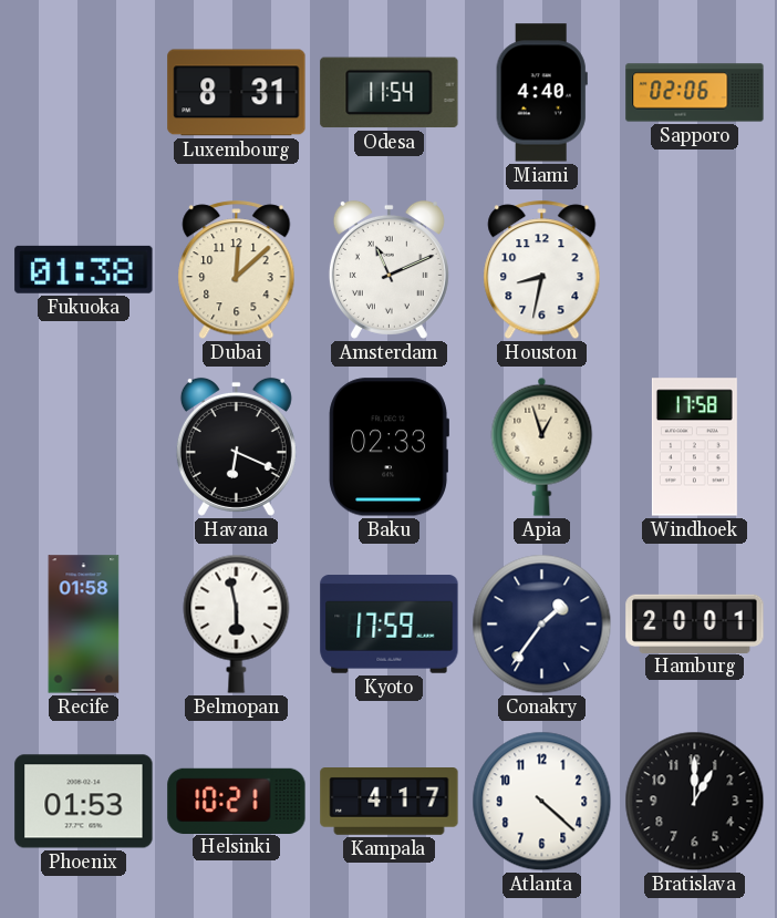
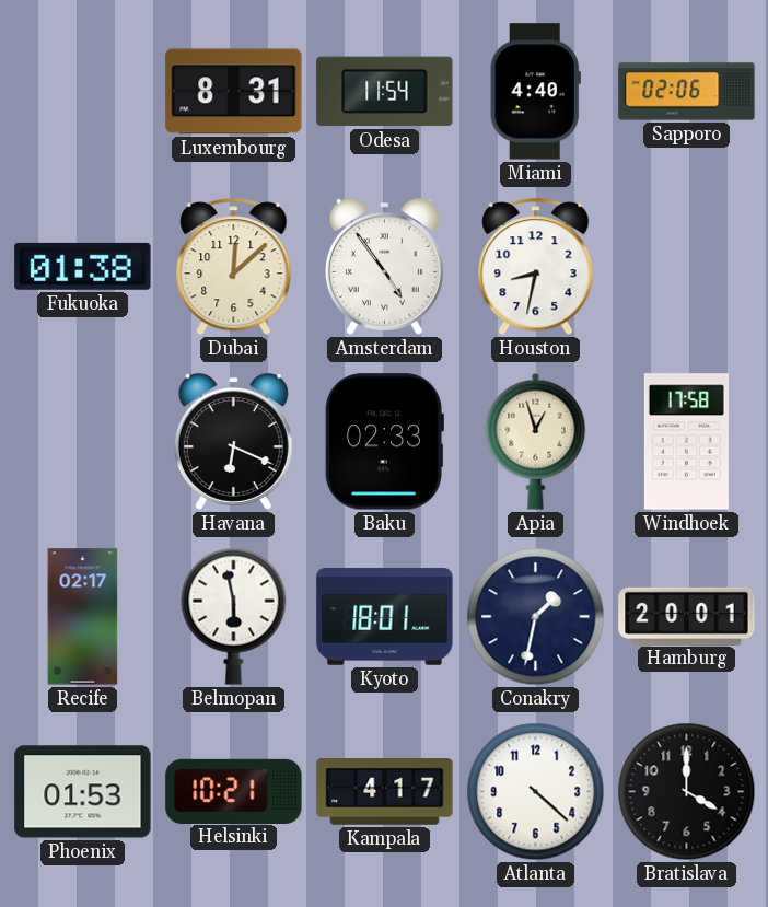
Amsterdam: 11:11 -> 4:54 (384, 266)
Recife: 01:58 -> 02:17 (83, 617)
Kyoto: 17:59 -> 18:01 (385, 617)
Conakry: 1:36 -> 1:32 (536, 617)
Bratislava: 1:00 -> 4:00 (687, 792)
